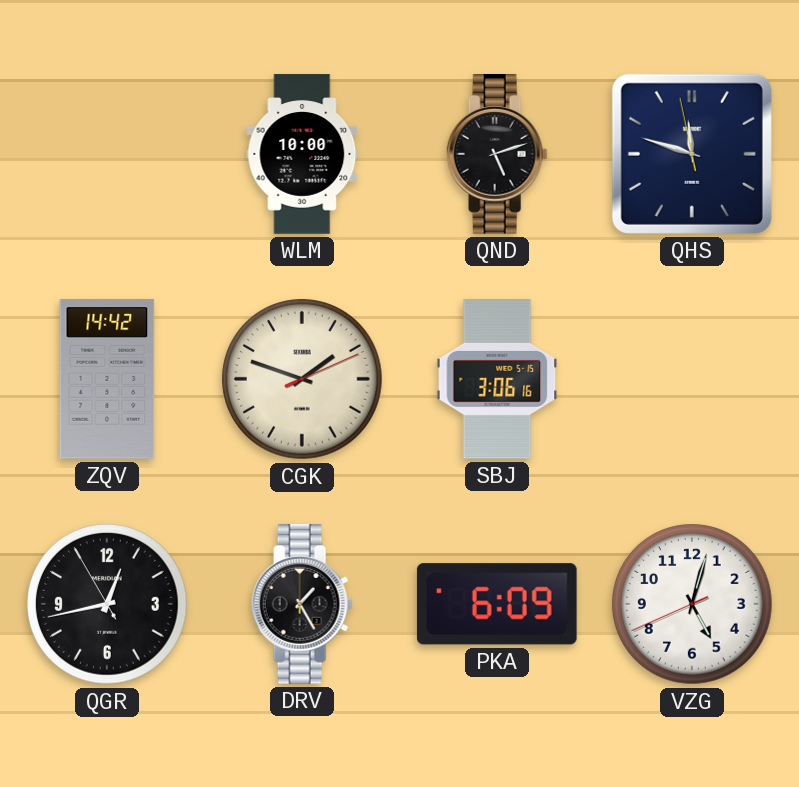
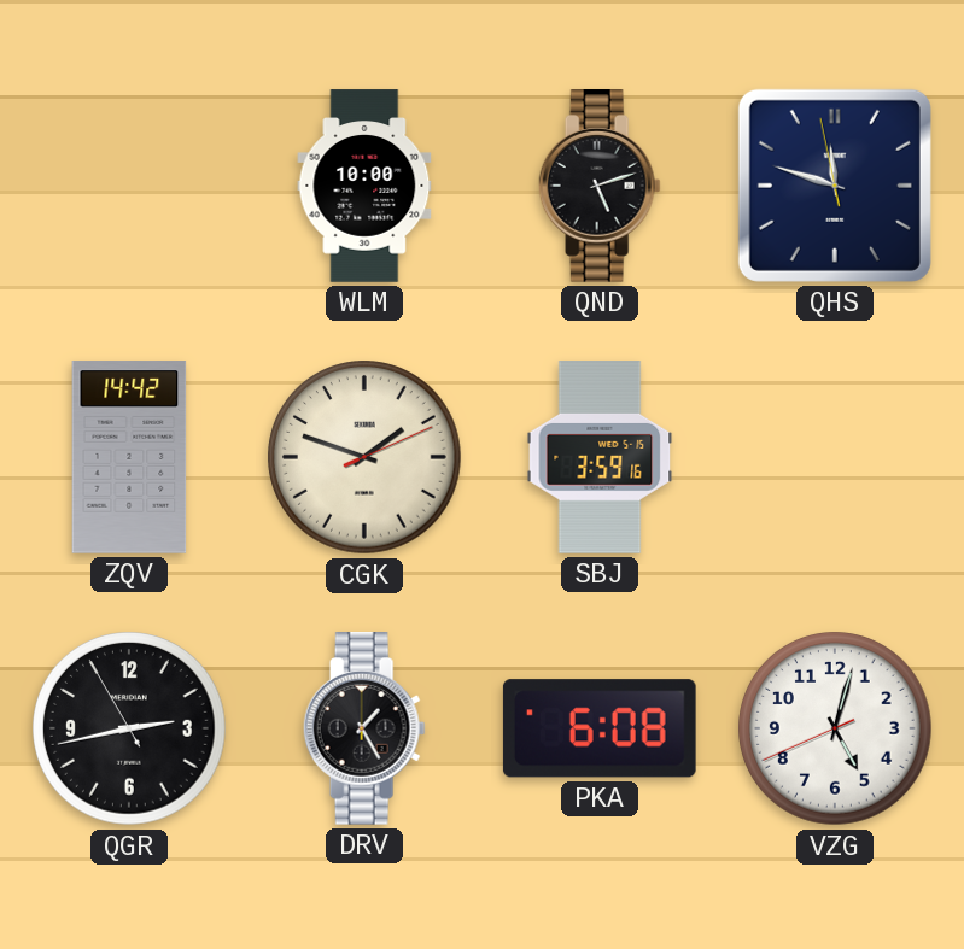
SBJ: 3:06 -> 3:59 (600, 457)
QGR: 12:42 -> 2:42 (129, 728)
PKA: 6:09 -> 6:08 (600, 728)
